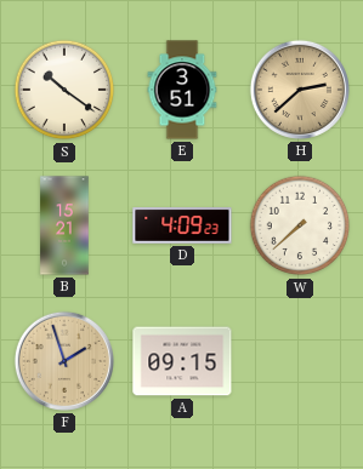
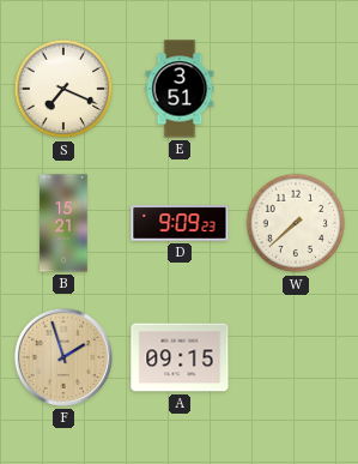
S: 10:21 -> 7:19 (63, 89)
H: 2:38 -> none (300, 90)
D: 4:09 -> 9:09 (180, 224)
